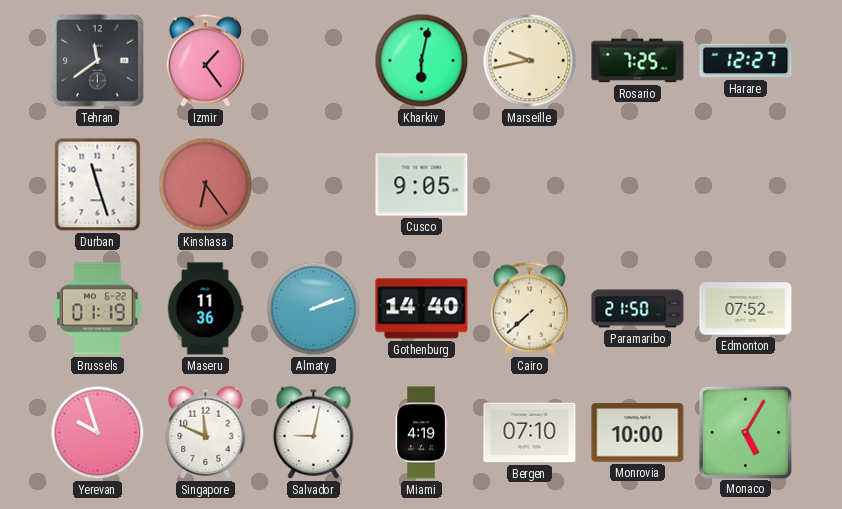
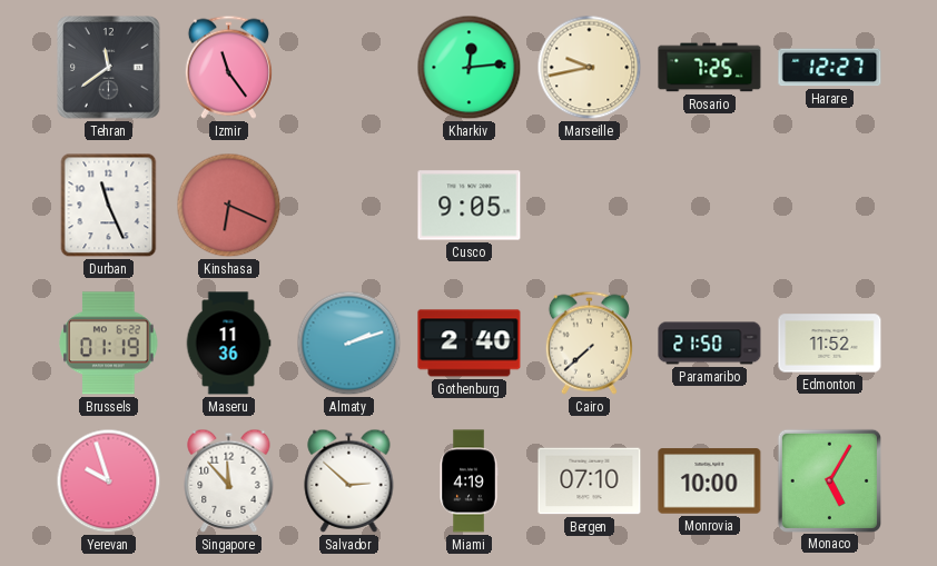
Izmir: 1:24 -> 11:24 (228, 67)
Kharkiv: 6:02 -> 12:14 (470, 68)
Durban: 11:27 -> 11:26 (109, 206)
Kinshasa: 6:24 -> 6:19 (229, 206)
Gothenburg: 14:40 -> 2:40 (470, 344)
Edmonton: 07:52 -> 11:52 (830, 344)
Singapore: 11:49 -> 11:53 (229, 480)
Salvador: 9:02 -> 2:52 (349, 480)
